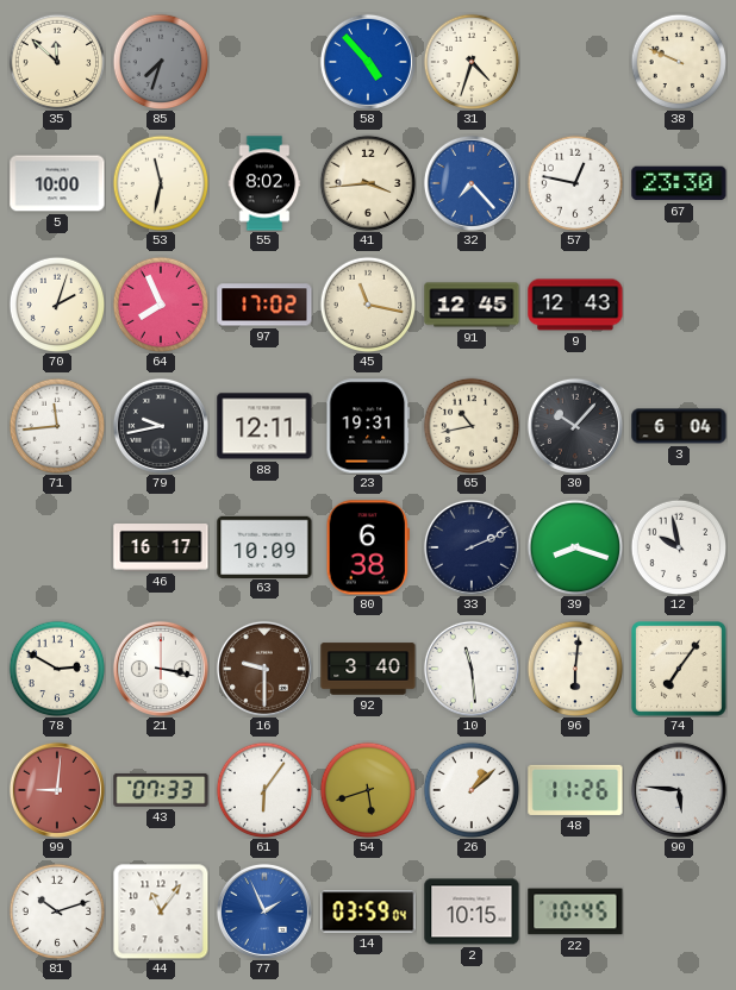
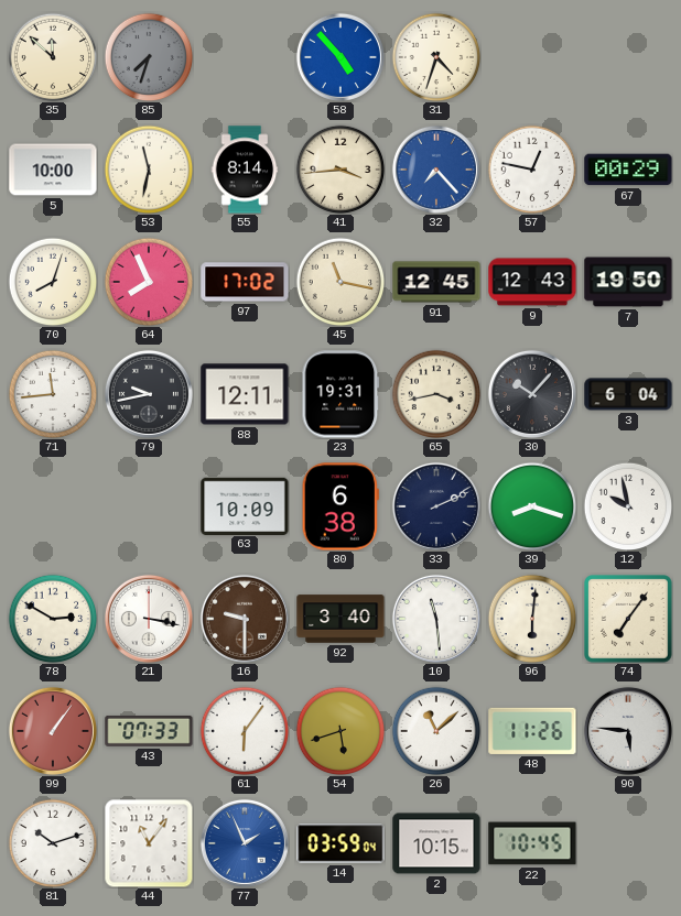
38: 9:49 -> none (679, 62)
55: 8:02 -> 8:14 (245, 170)
67: 23:30 -> 00:29 (628, 170)
70: 2:03 -> 8:03 (53, 282)
7: none -> 19:50 (628, 282)
65: 10:43 -> 3:43 (436, 394)
46: 16:17 -> none (161, 549)
99: 9:01 -> 1:06 (53, 731)
26: 1:08 -> 11:08 (436, 731)
